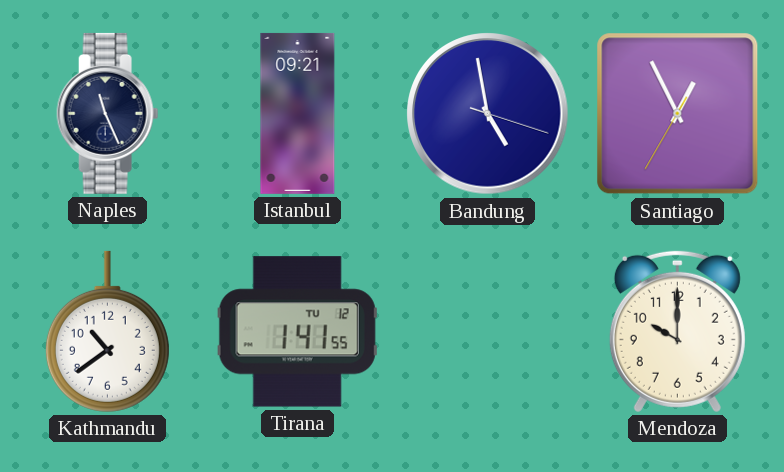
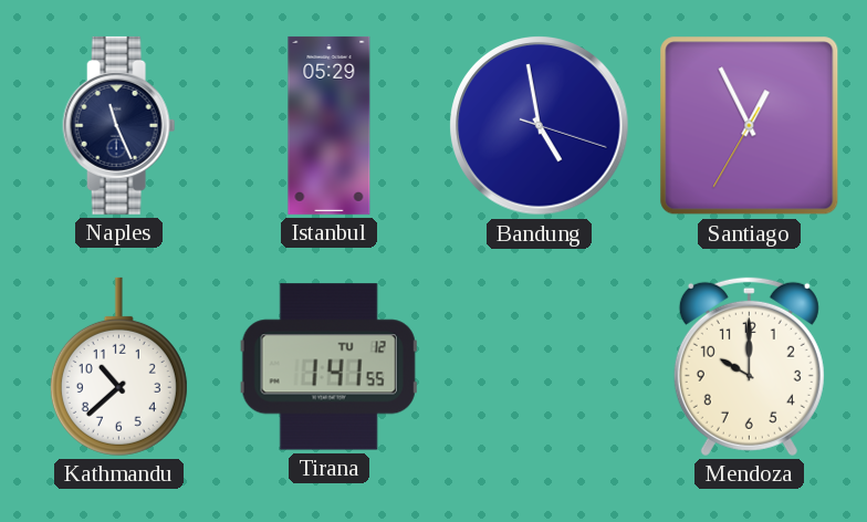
Istanbul: 09:21 -> 05:29 (330, 125)
Kathmandu: 10:39 -> 10:38 (118, 366)
